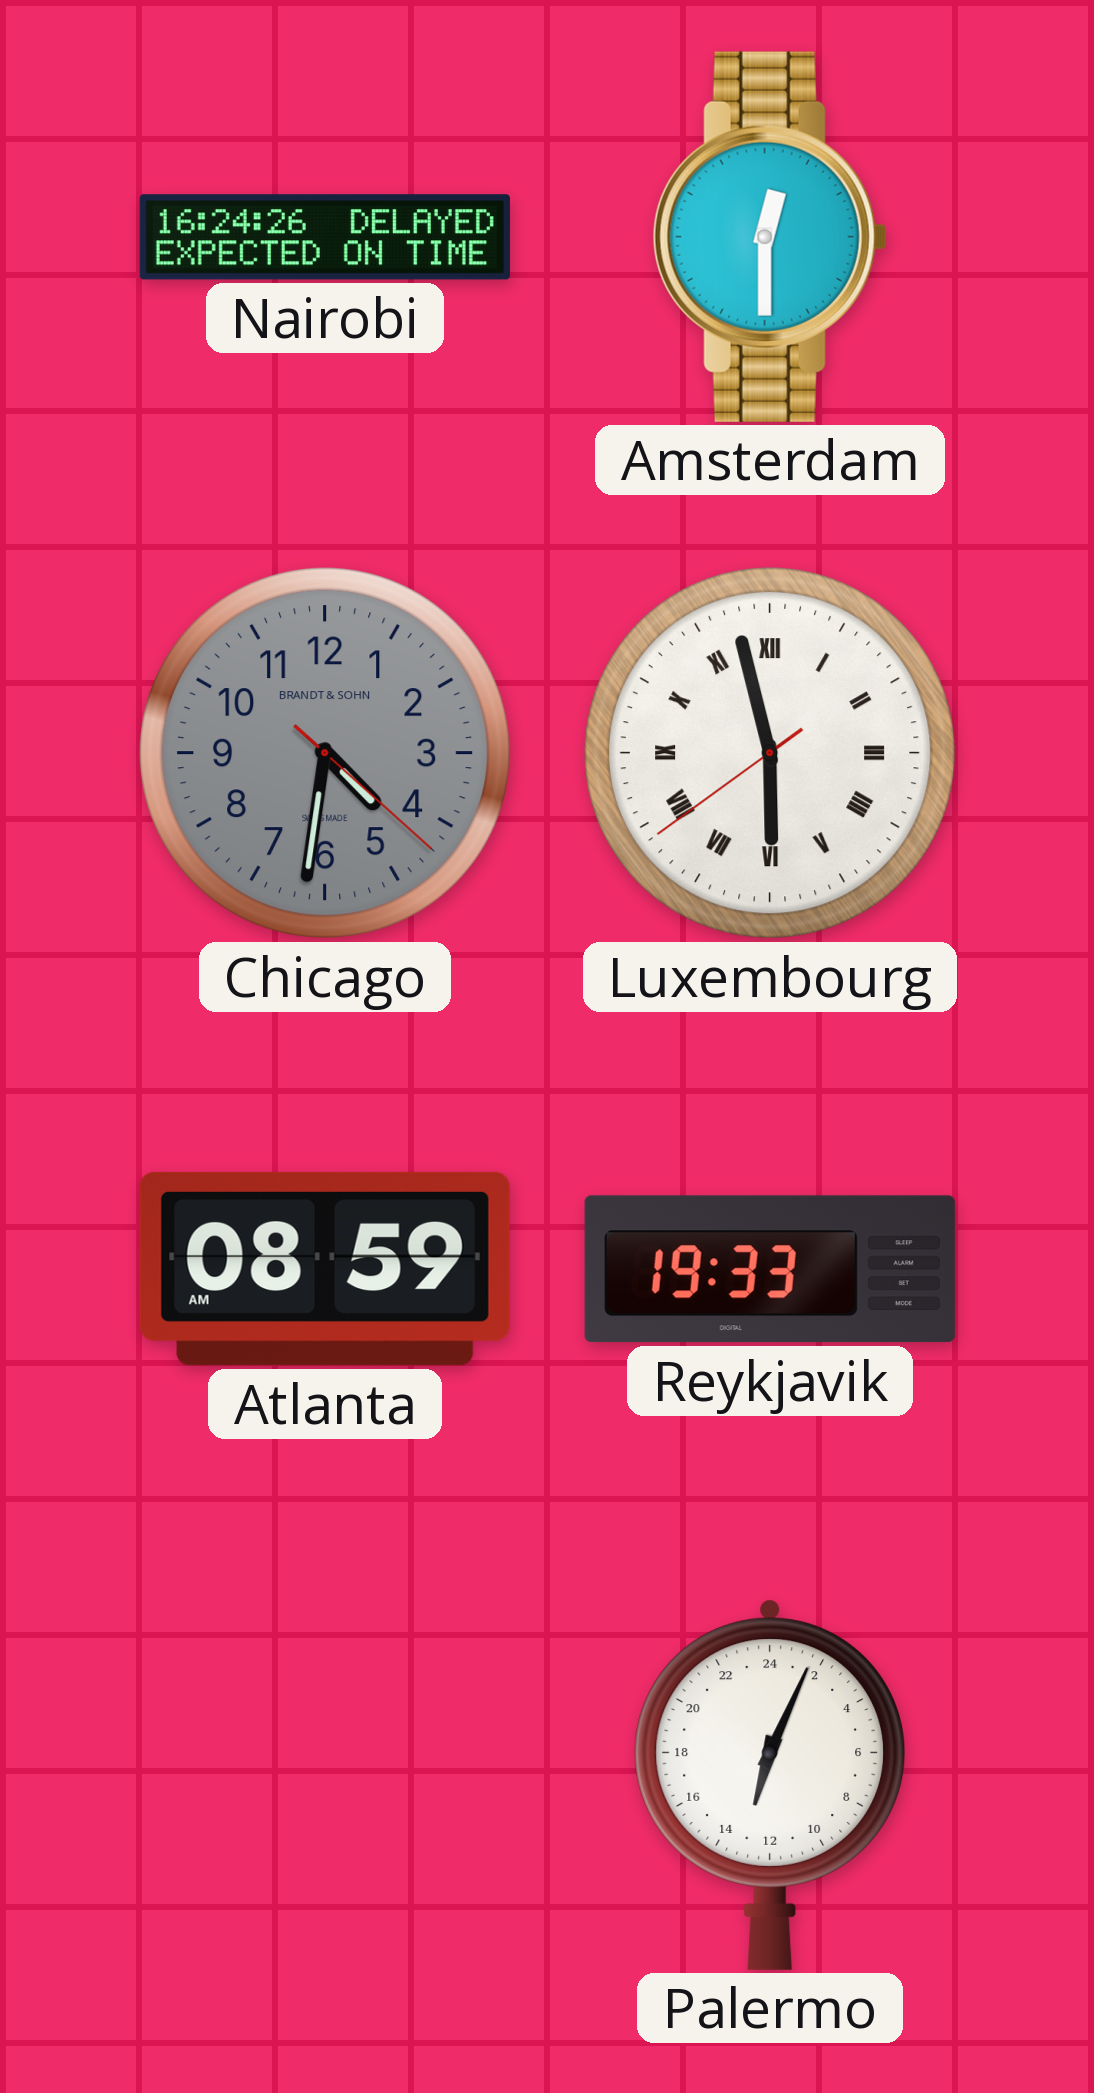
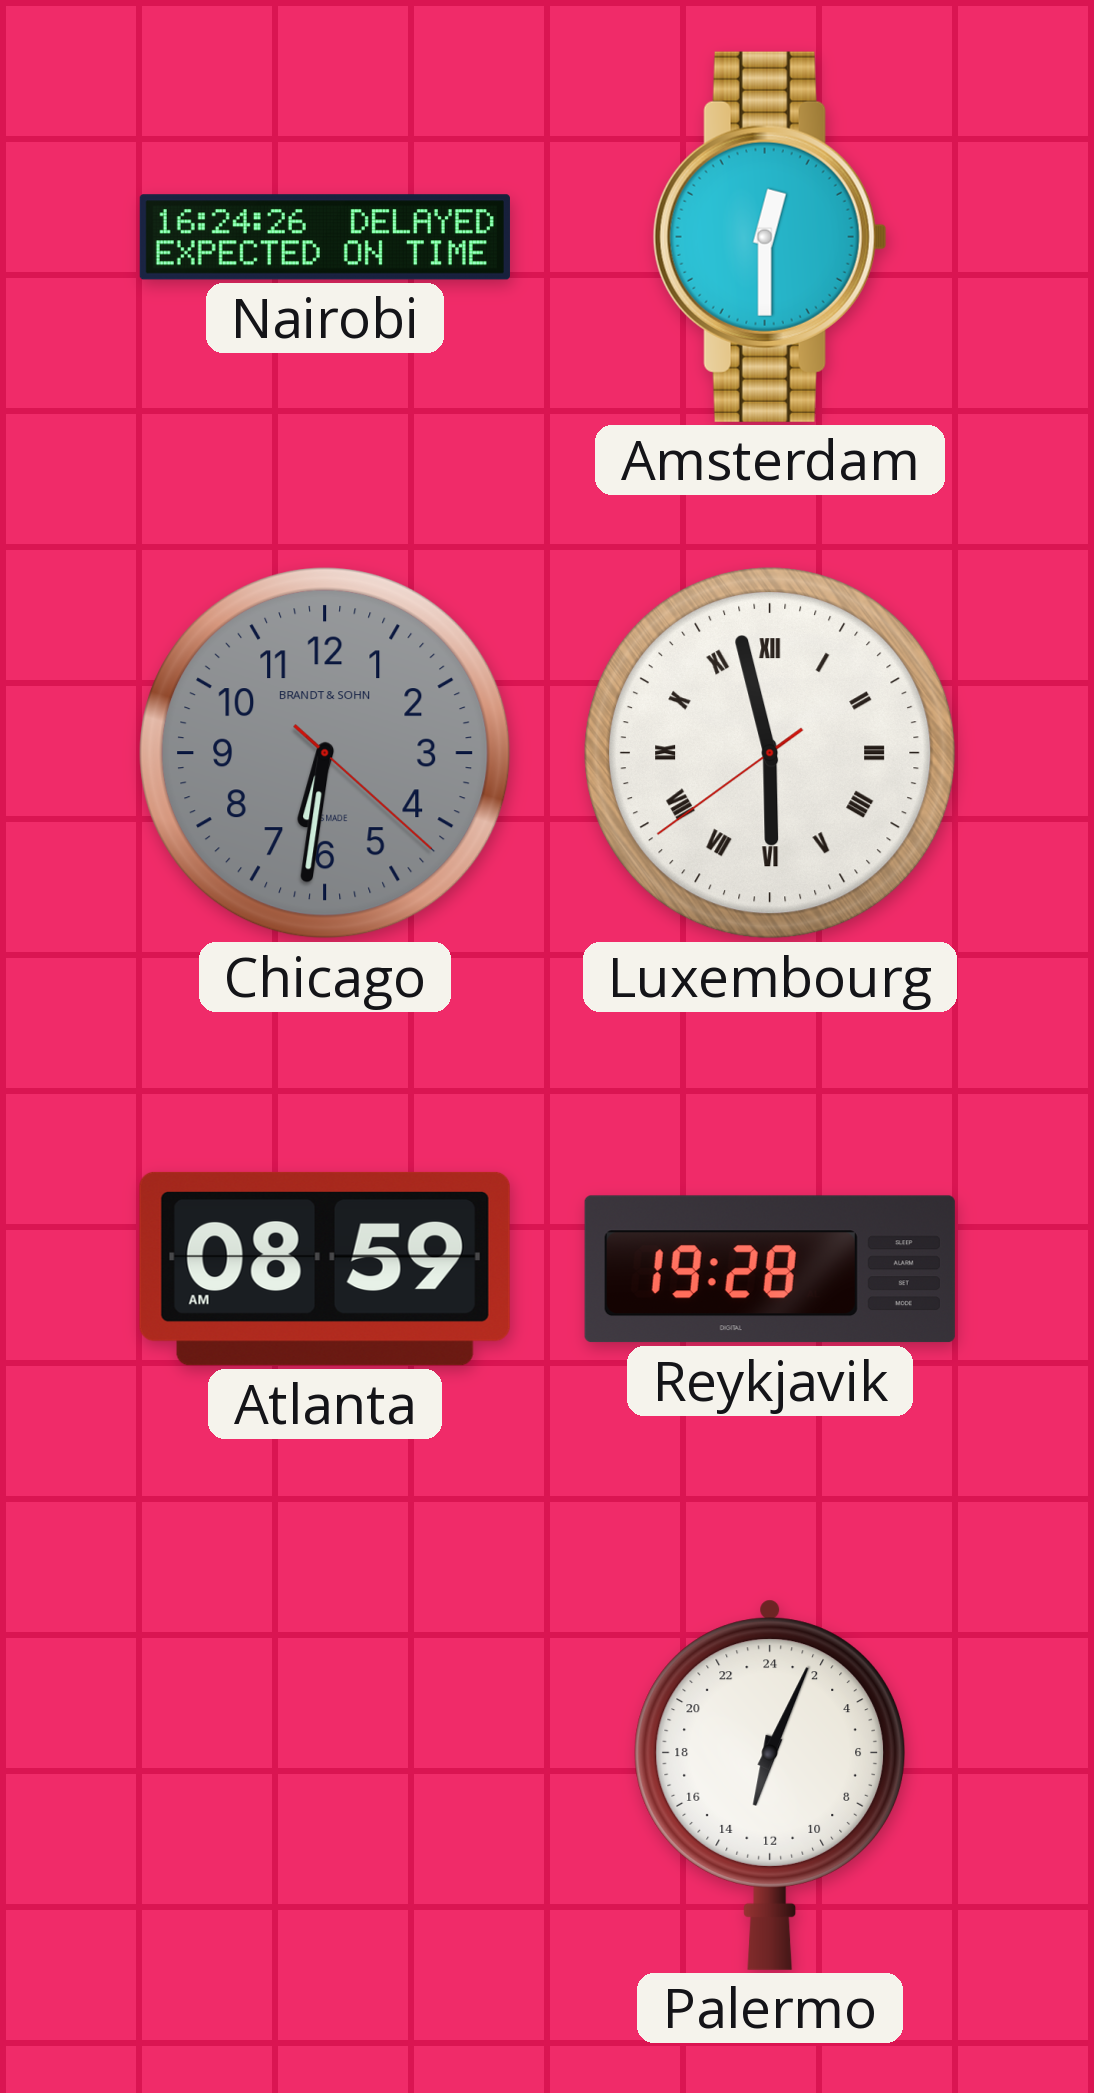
Chicago: 4:31 -> 6:31 (326, 754)
Reykjavik: 19:33 -> 19:28 (770, 1269)
